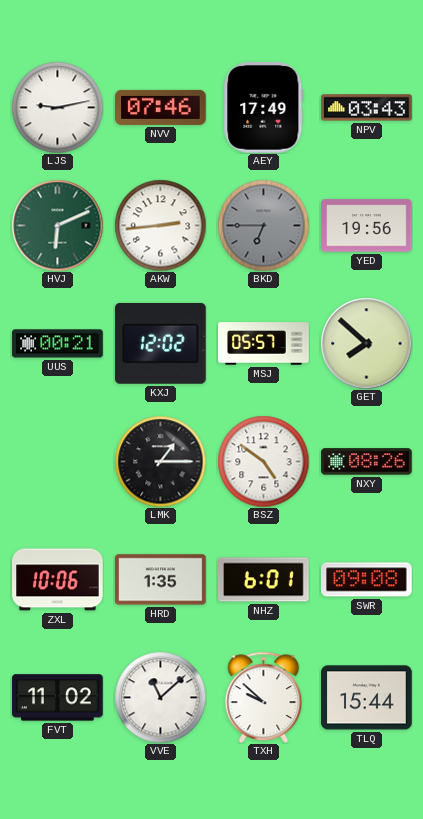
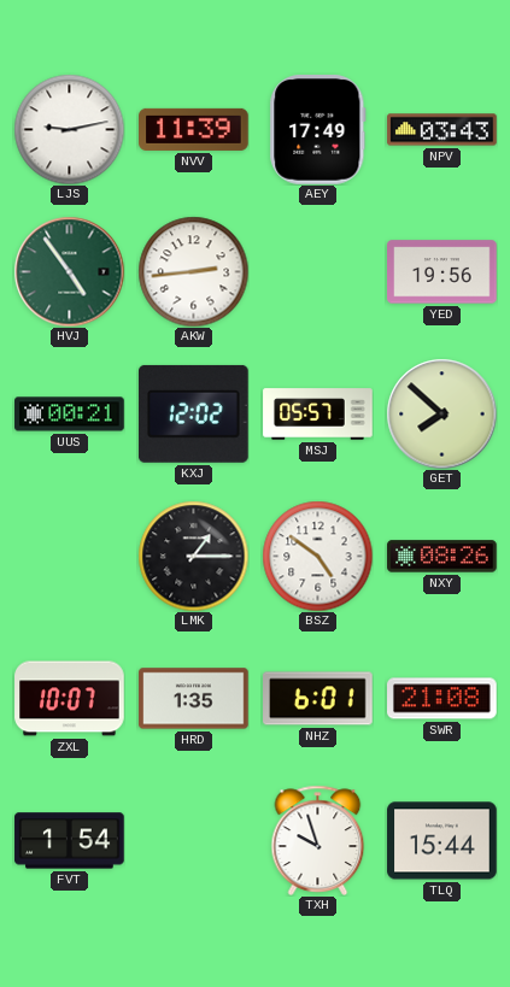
NVV: 07:46 -> 11:39 (194, 129)
HVJ: 6:11 -> 4:54 (69, 271)
BKD: 6:45 -> none (263, 225)
ZXL: 10:06 -> 10:07 (70, 699)
SWR: 09:08 -> 21:08 (442, 699)
FVT: 11:02 -> 1:54 (70, 841)
VVE: 11:08 -> none (160, 697)
TXH: 9:52 -> 9:57 (318, 840)
